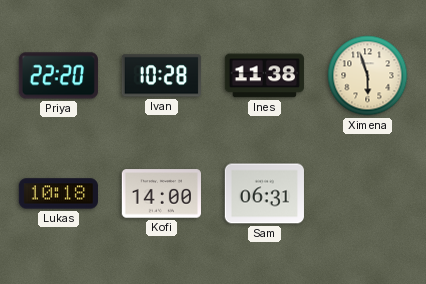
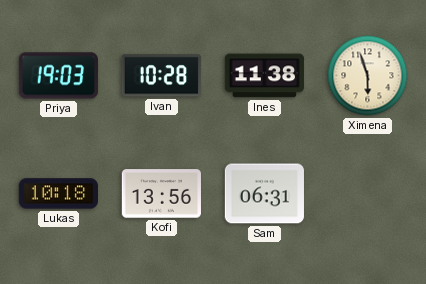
Priya: 22:20 -> 19:03 (58, 76)
Kofi: 14:00 -> 13:56 (161, 194)
